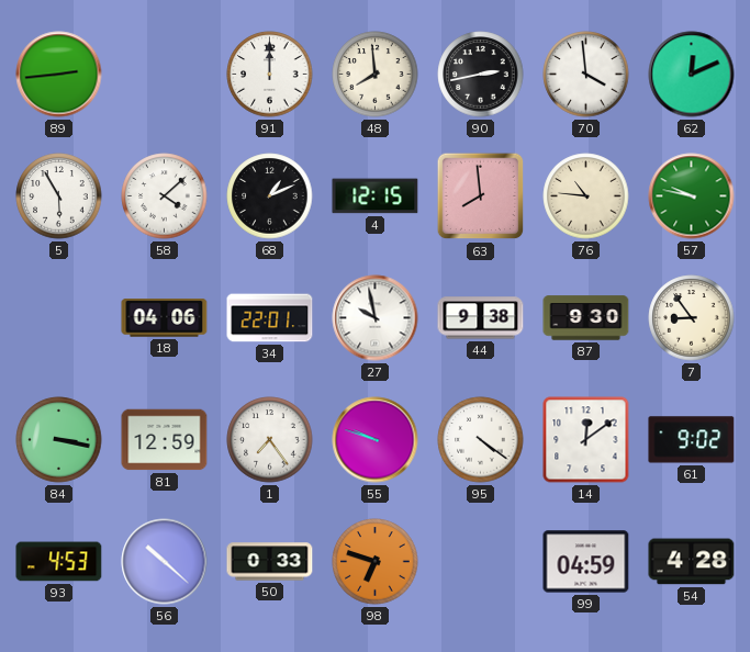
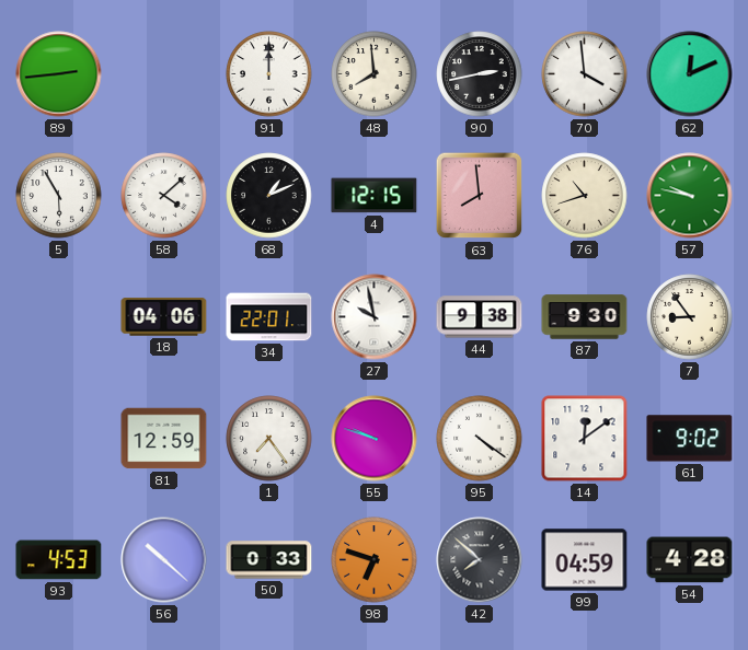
76: 10:46 -> 10:42 (585, 196)
84: 3:17 -> none (59, 440)
42: none -> 7:52 (480, 560)
